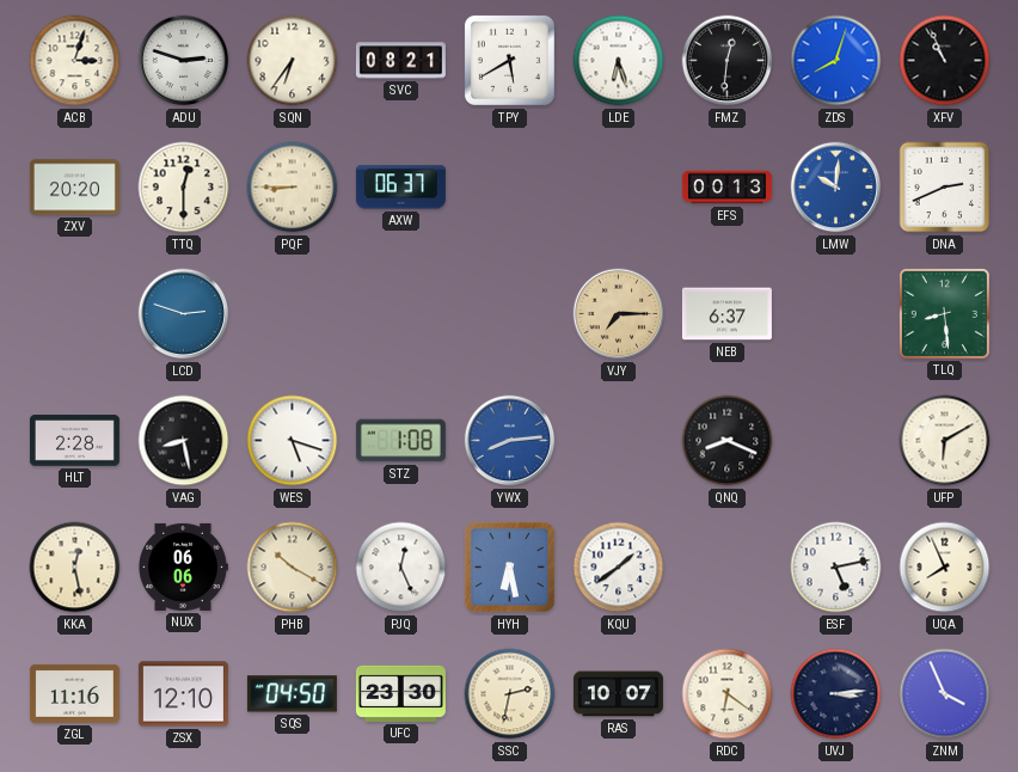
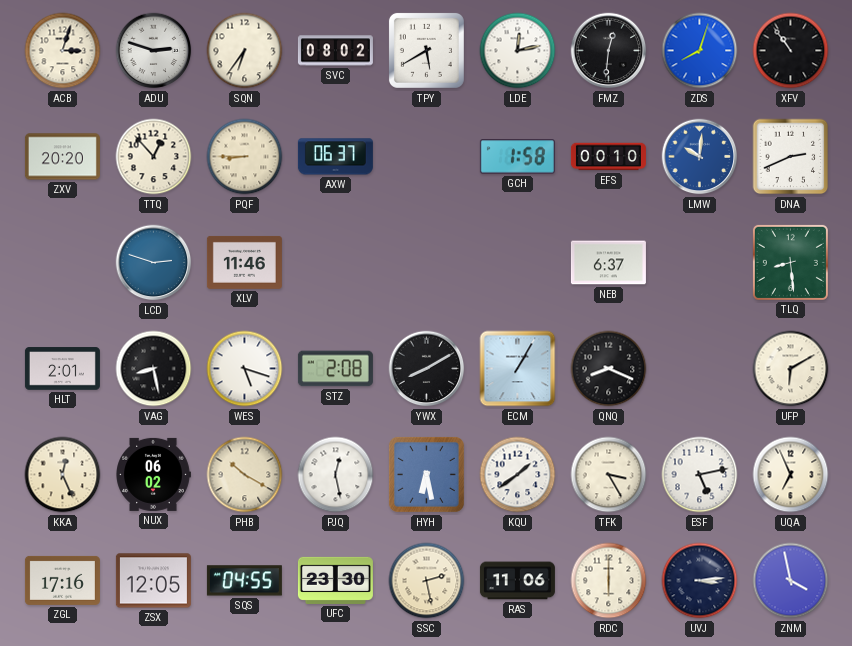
SVC: 08:21 -> 08:02 (335, 51)
LDE: 6:27 -> 12:13 (518, 51)
XFV: 10:56 -> 10:54 (791, 51)
TTQ: 12:30 -> 12:53 (154, 157)
GCH: none -> 1:58 (517, 157)
EFS: 00:13 -> 00:10 (608, 157)
XLV: none -> 11:46 (244, 262)
VJY: 7:15 -> none (619, 314)
HLT: 2:28 -> 2:01 (62, 369)
STZ: 1:08 -> 2:08 (335, 369)
YWX: 8:14 -> 8:10 (427, 369)
YWX dial: blue -> black (427, 369)
ECM: none -> 1:05 (518, 369)
KKA: 12:28 -> 12:26 (63, 475)
NUX: 06:06 -> 06:02 (153, 474)
PJQ: 12:26 -> 12:28 (336, 475)
TFK: none -> 3:25 (609, 475)
UQA: 7:56 -> 6:56 (791, 475)
ZGL: 11:16 -> 17:16 (62, 580)
ZSX: 12:10 -> 12:05 (153, 581)
SQS: 04:50 -> 04:55 (244, 581)
SSC: 2:32 -> 2:28 (427, 581)
RAS: 10:07 -> 11:06 (517, 581)
RDC: 6:21 -> 6:00 (609, 581)
ZNM: 3:56 -> 3:58 (791, 581)
